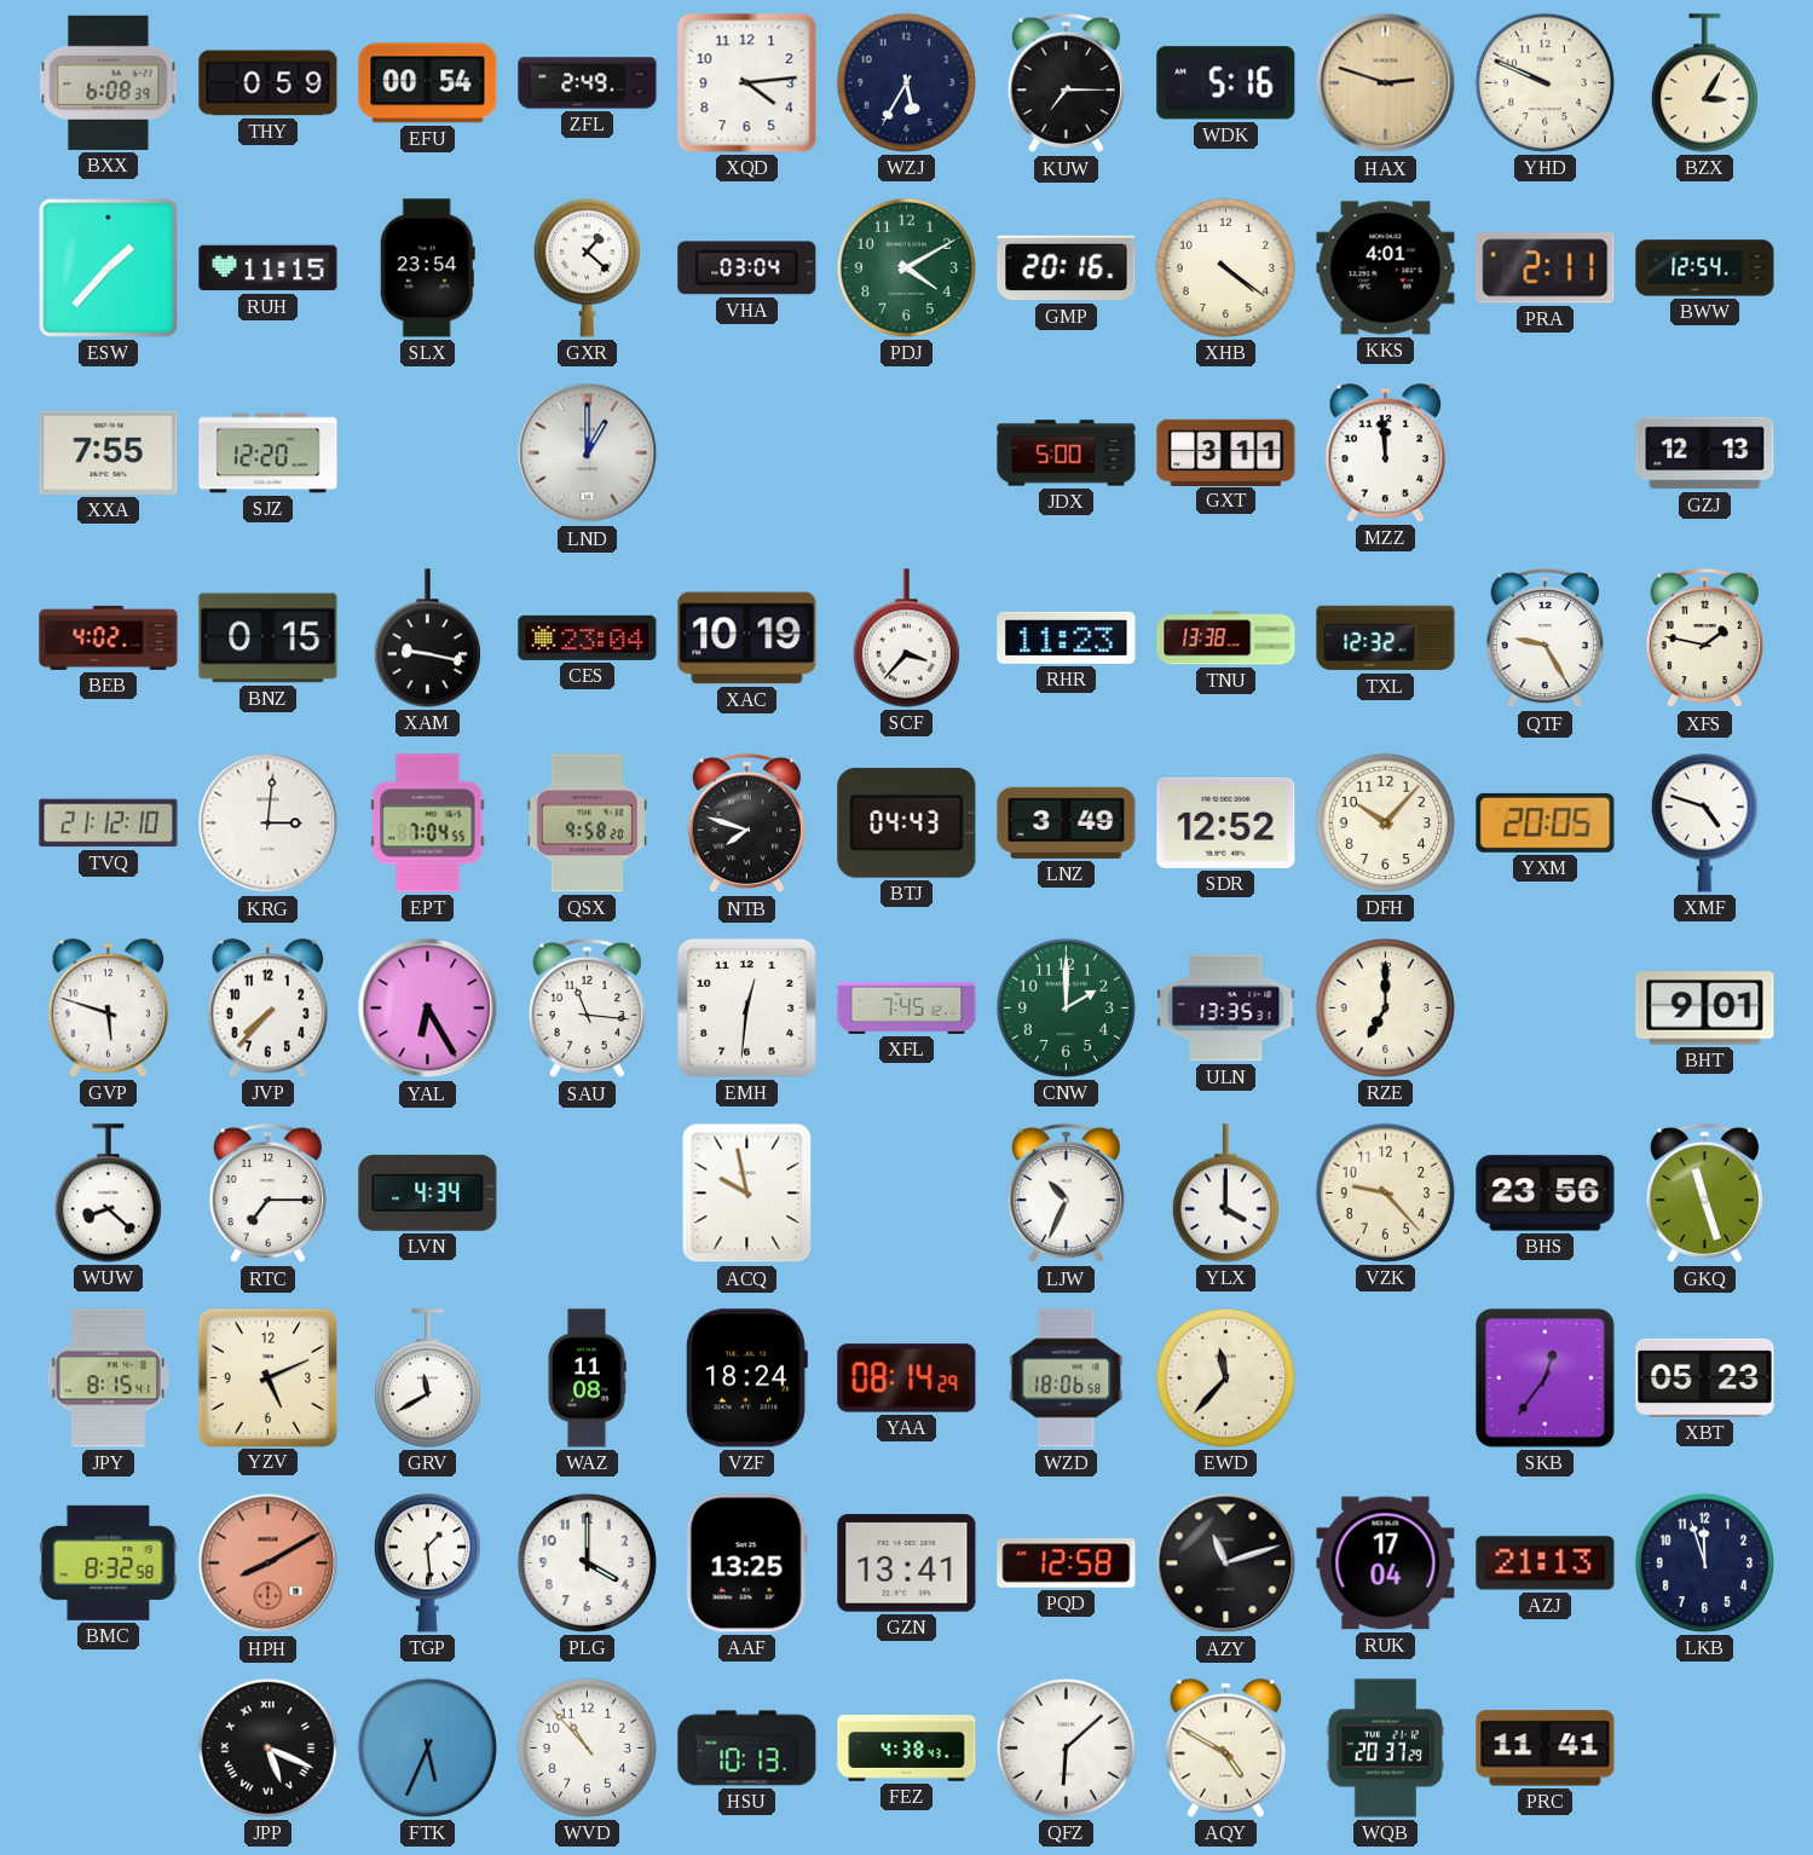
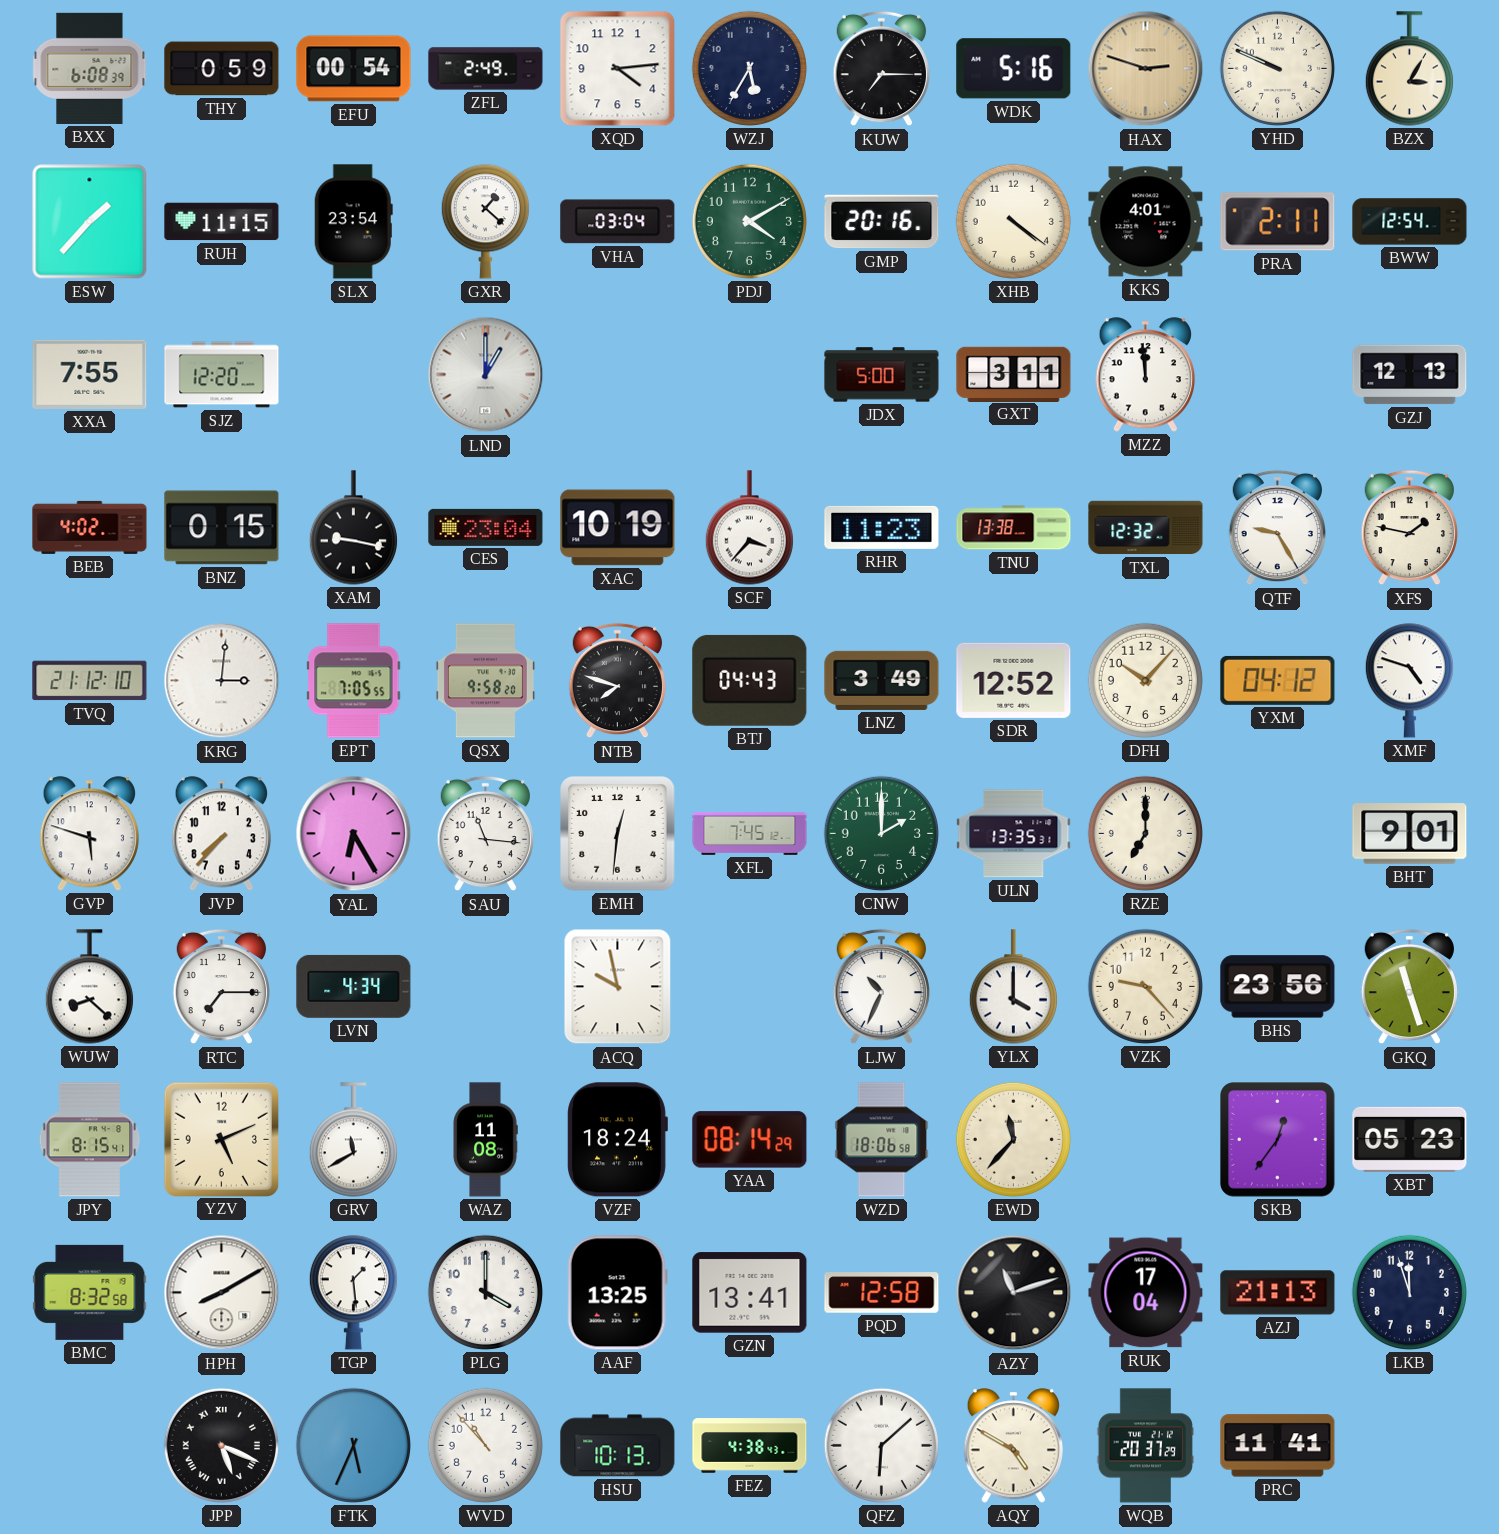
EPT: 7:04 -> 7:05 (354, 681)
YXM: 20:05 -> 04:12 (1278, 680)
HPH dial: salmon -> white (222, 1293)
